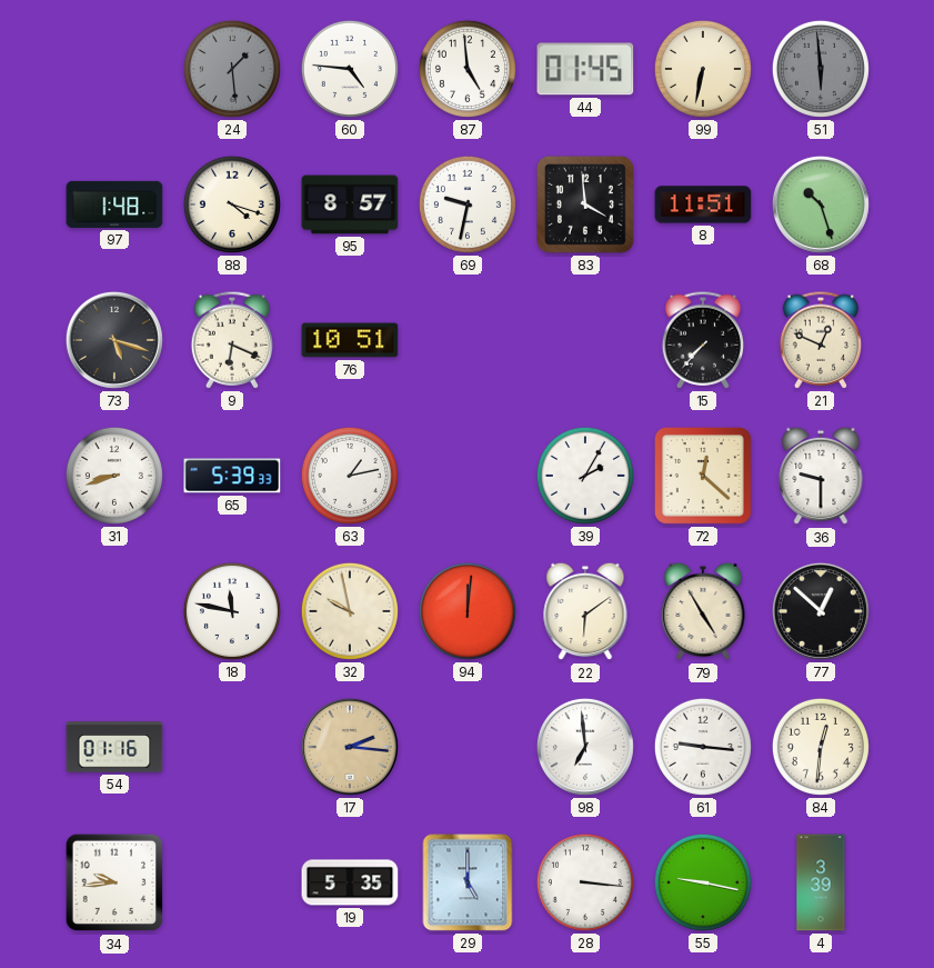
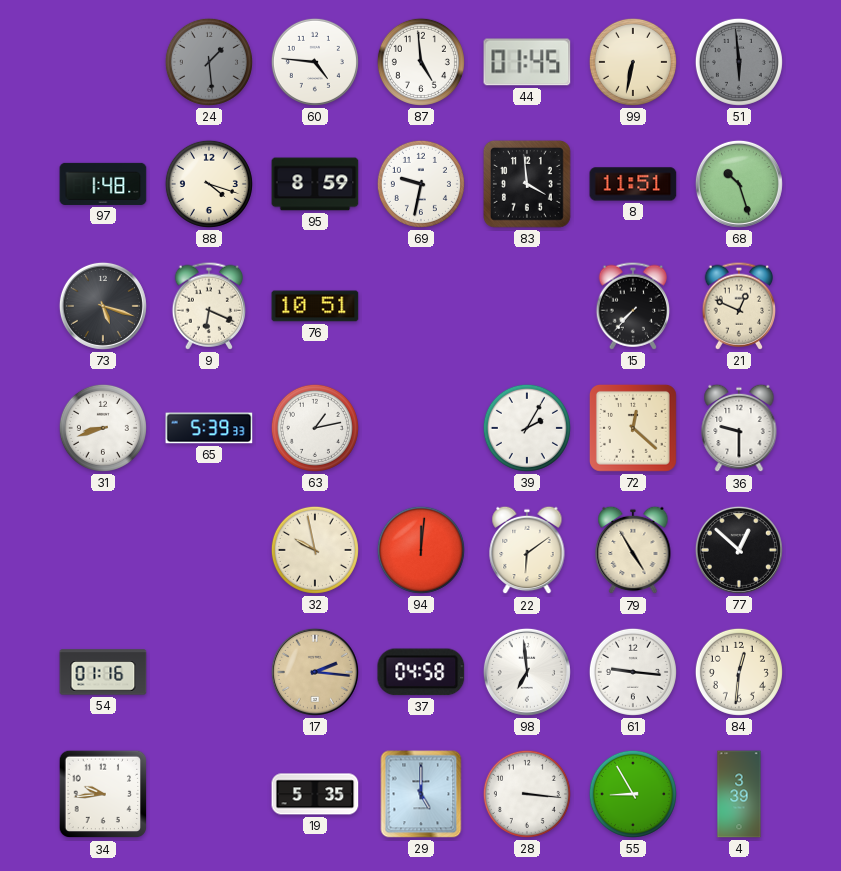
95: 8:57 -> 8:59 (315, 184)
18: 11:47 -> none (232, 611)
37: none -> 04:58 (421, 672)
55: 9:17 -> 8:55 (633, 794)
